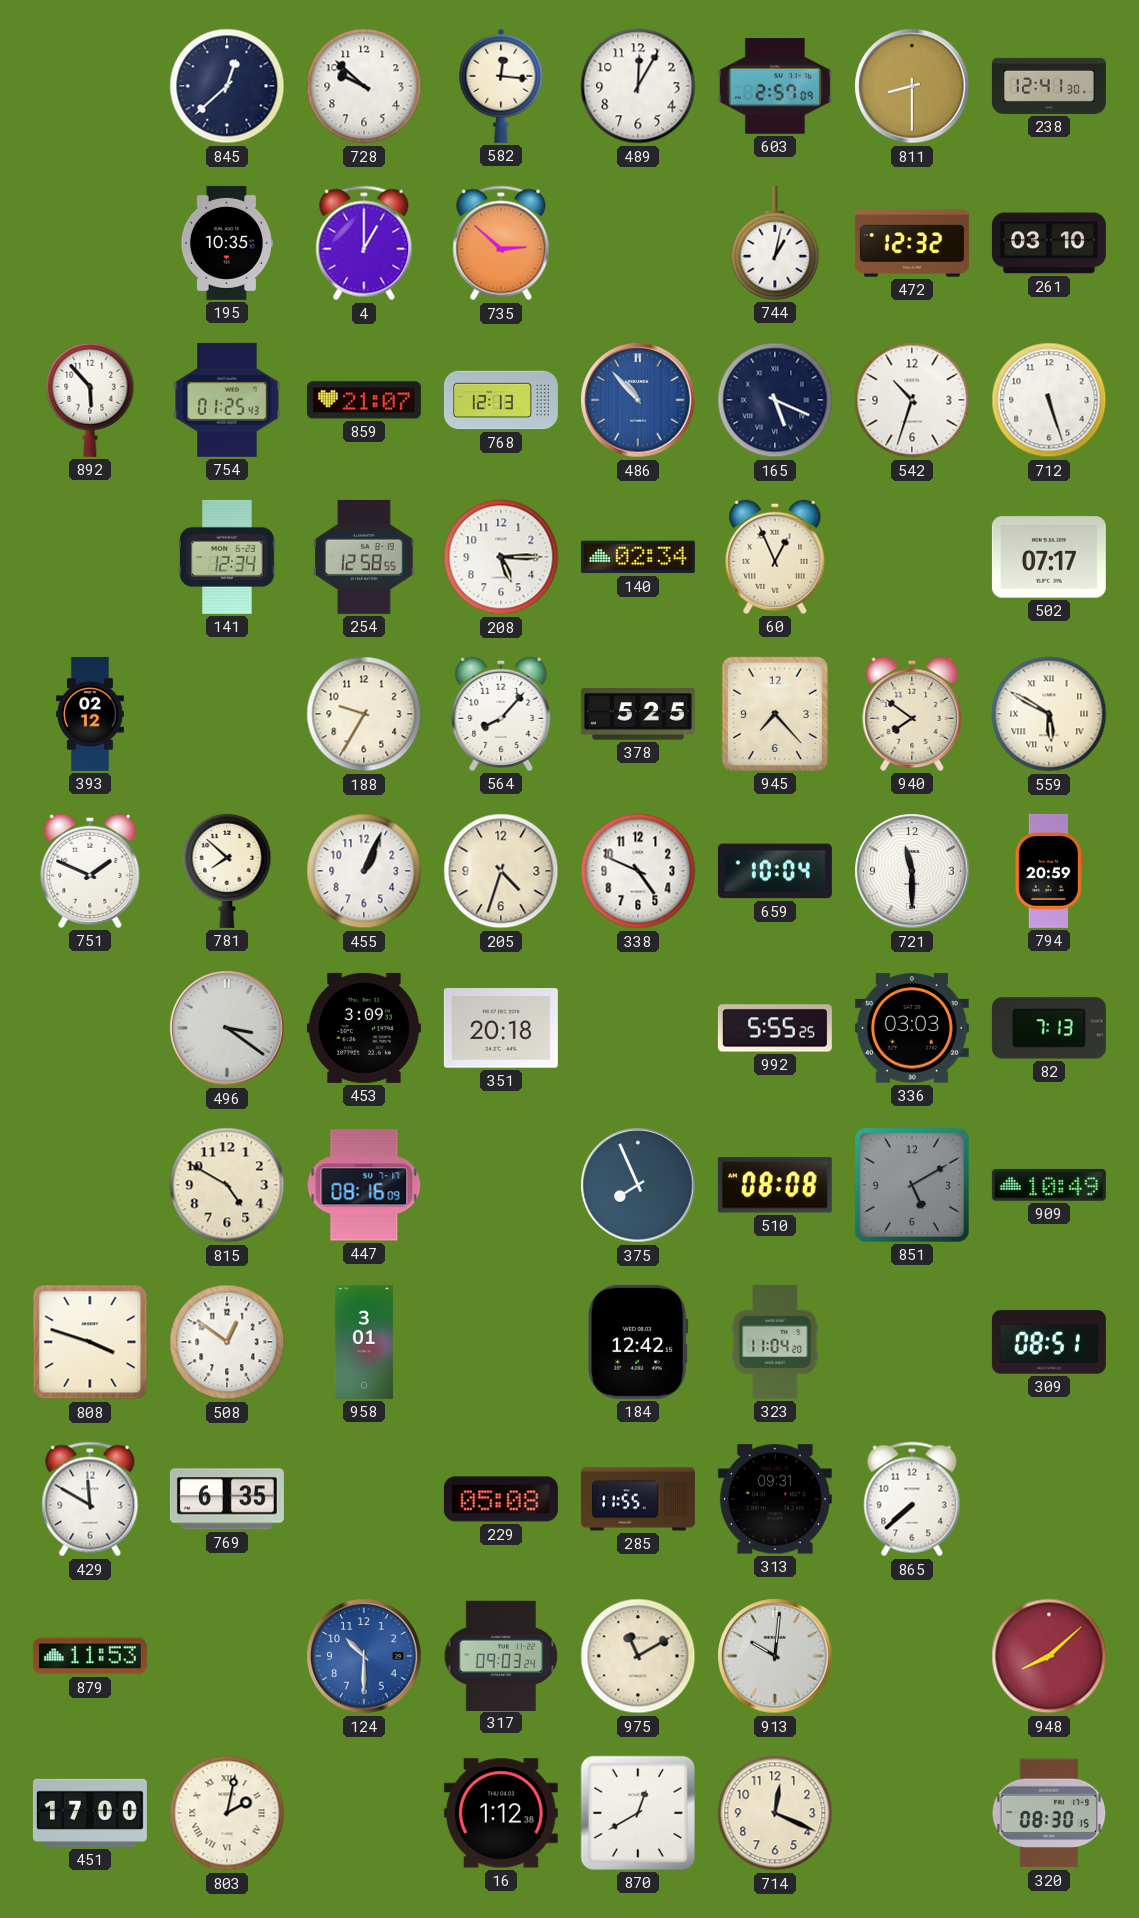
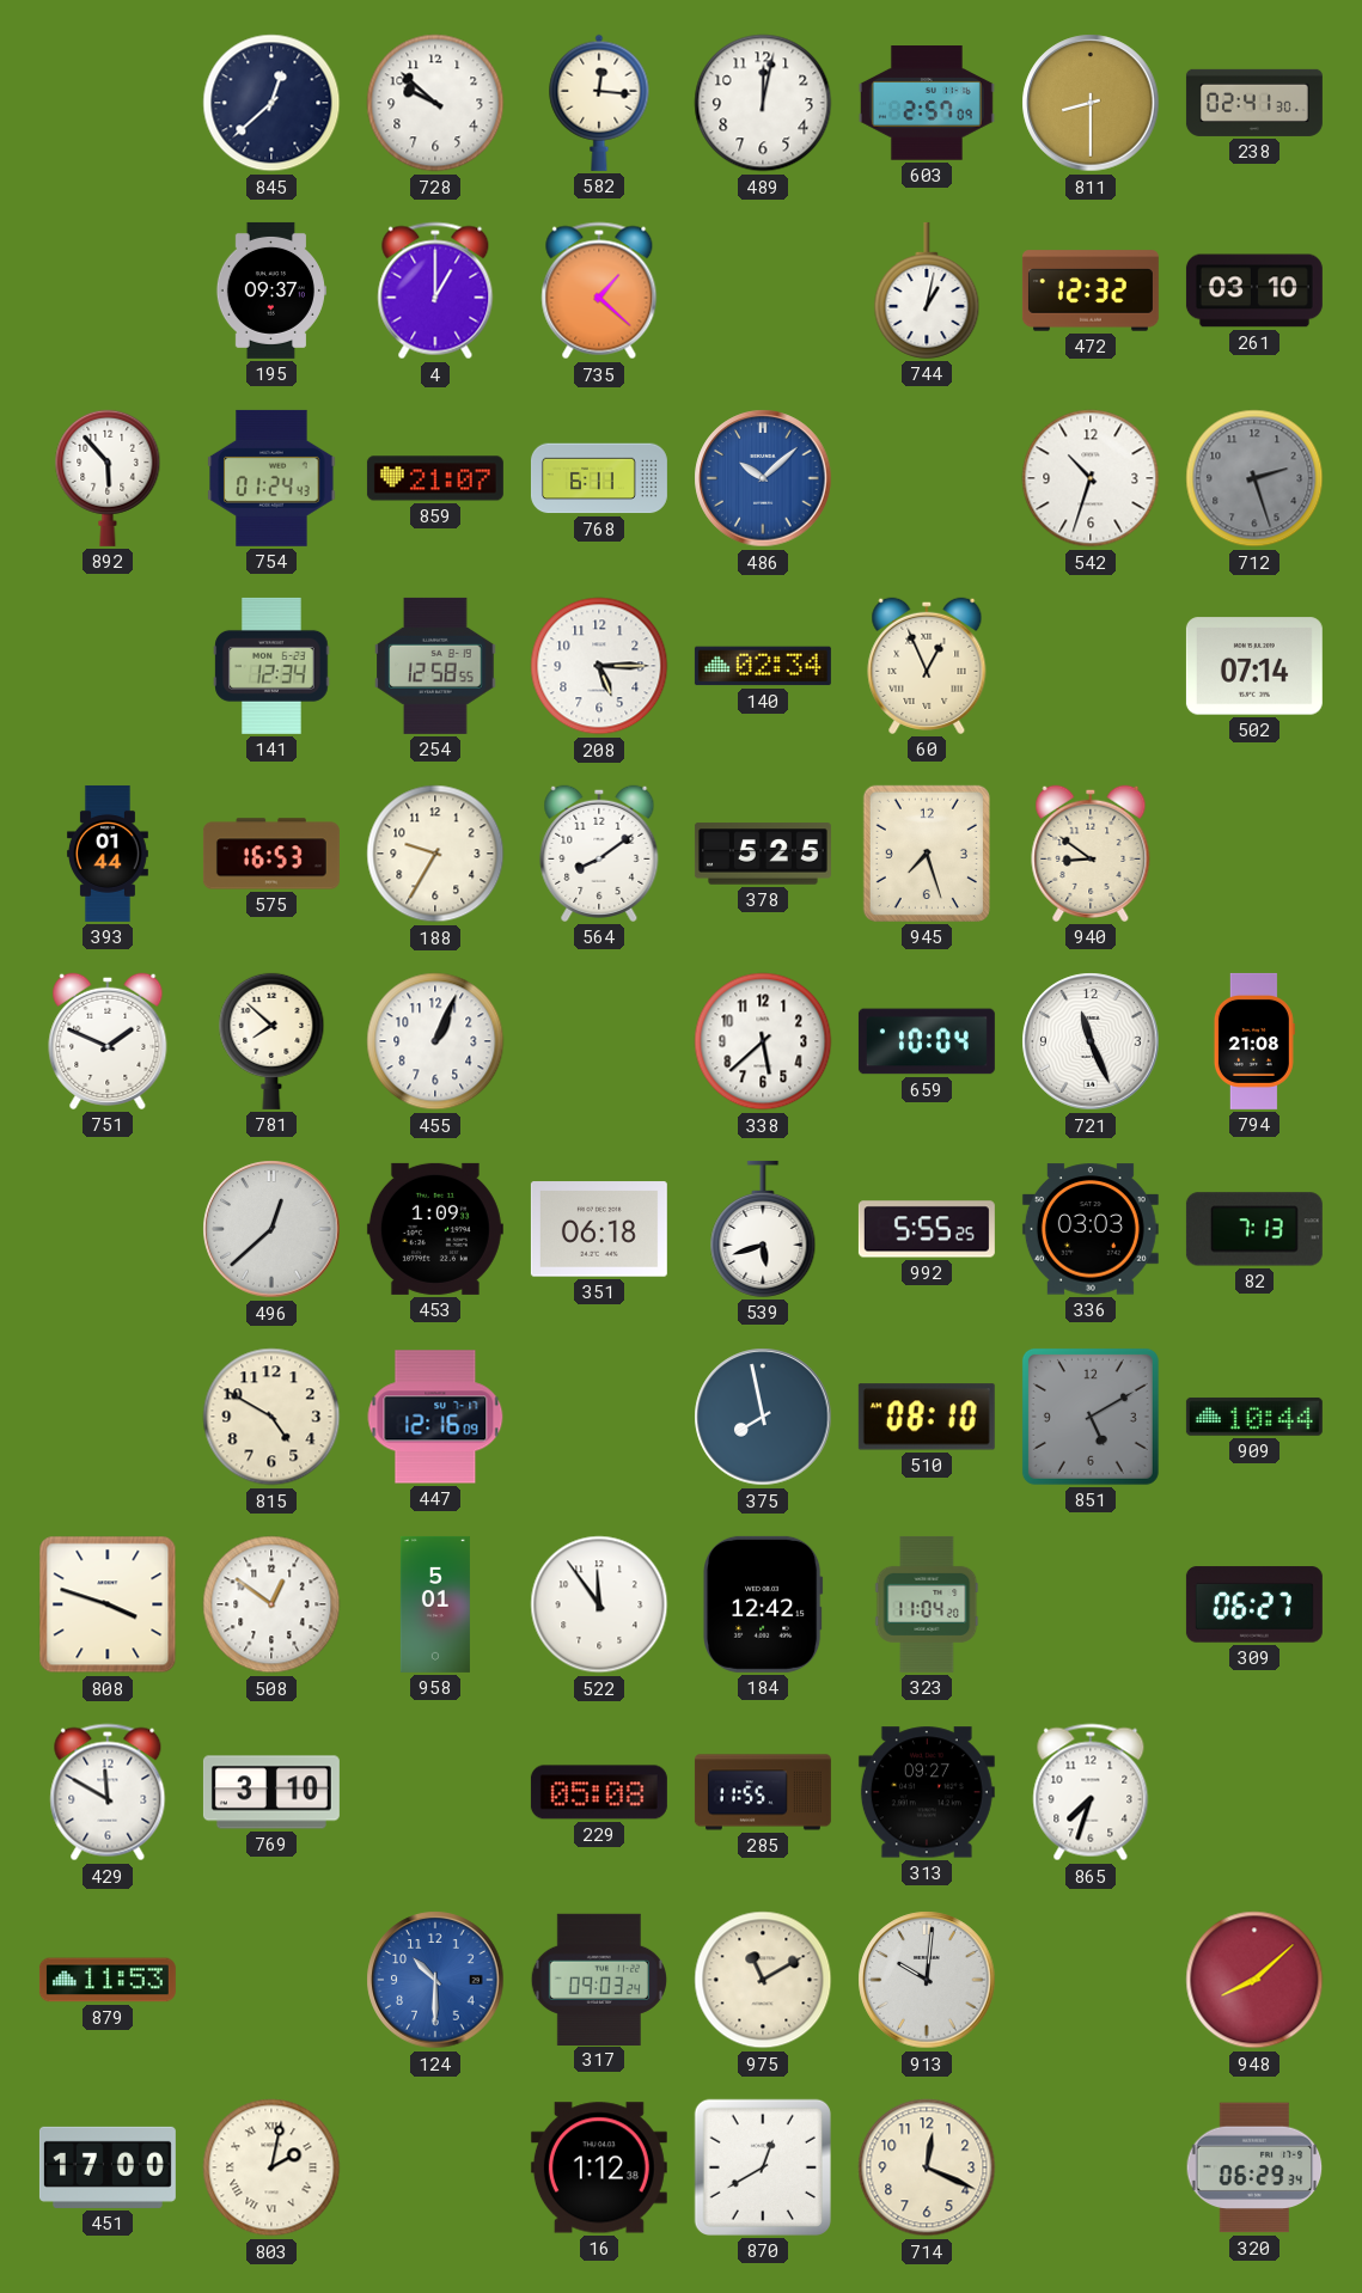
489: 12:05 -> 12:02 (763, 103)
238: 12:41 -> 02:41 (1254, 103)
195: 10:35 -> 09:37 (270, 291)
735: 2:52 -> 1:22 (599, 291)
754: 01:25 -> 01:24 (271, 478)
768: 12:13 -> 6:11 (599, 478)
486: 10:53 -> 10:08 (763, 478)
165: 5:19 -> none (775, 400)
712: 5:27 -> 2:27 (1254, 478)
712 dial: white -> grey (1254, 478)
502: 07:17 -> 07:14 (1254, 666)
393: 02:12 -> 01:44 (108, 854)
575: none -> 16:53 (271, 854)
564: 8:07 -> 8:09 (599, 854)
945: 7:23 -> 7:27 (927, 854)
940: 7:51 -> 8:51 (1091, 854)
559: 5:50 -> none (1049, 714)
205: 4:33 -> none (501, 871)
338: 4:49 -> 5:38 (763, 1041)
721: 11:30 -> 11:26 (1091, 1041)
794: 20:59 -> 21:08 (1254, 1041)
496: 3:21 -> 12:38 (271, 1229)
453: 3:09 -> 1:09 (435, 1229)
351: 20:18 -> 06:18 (599, 1229)
539: none -> 5:42 (763, 1229)
447: 08:16 -> 12:16 (435, 1417)
375: 7:56 -> 7:58 (763, 1417)
510: 08:08 -> 08:10 (927, 1417)
909: 10:49 -> 10:44 (1254, 1417)
958: 3:01 -> 5:01 (435, 1604)
522: none -> 11:54 (599, 1604)
309: 08:51 -> 06:27 (1254, 1604)
769: 6:35 -> 3:10 (271, 1792)
313: 09:31 -> 09:27 (927, 1792)
865: 7:38 -> 7:33 (1091, 1792)
320: 08:30 -> 06:29 (1254, 2167)
